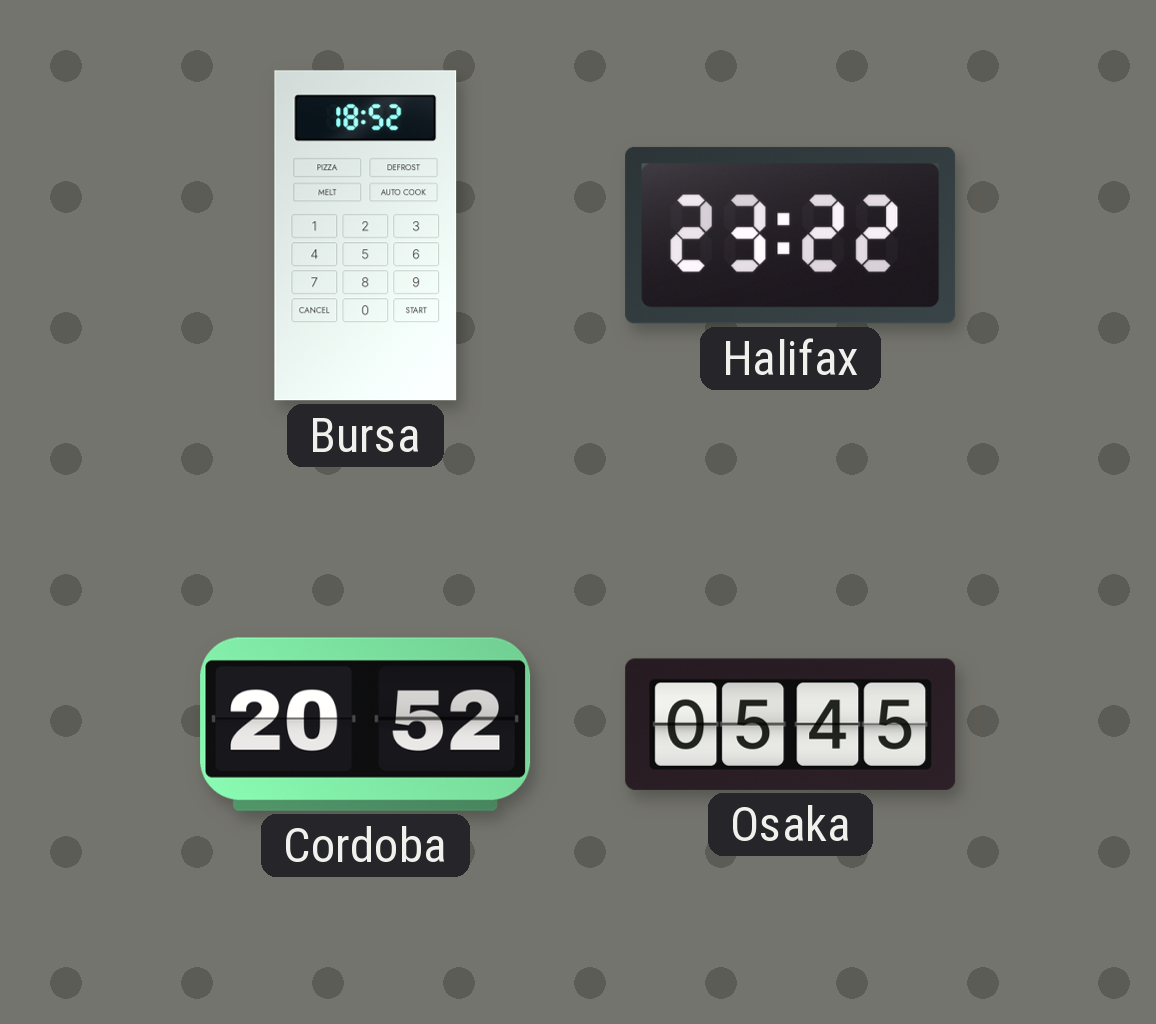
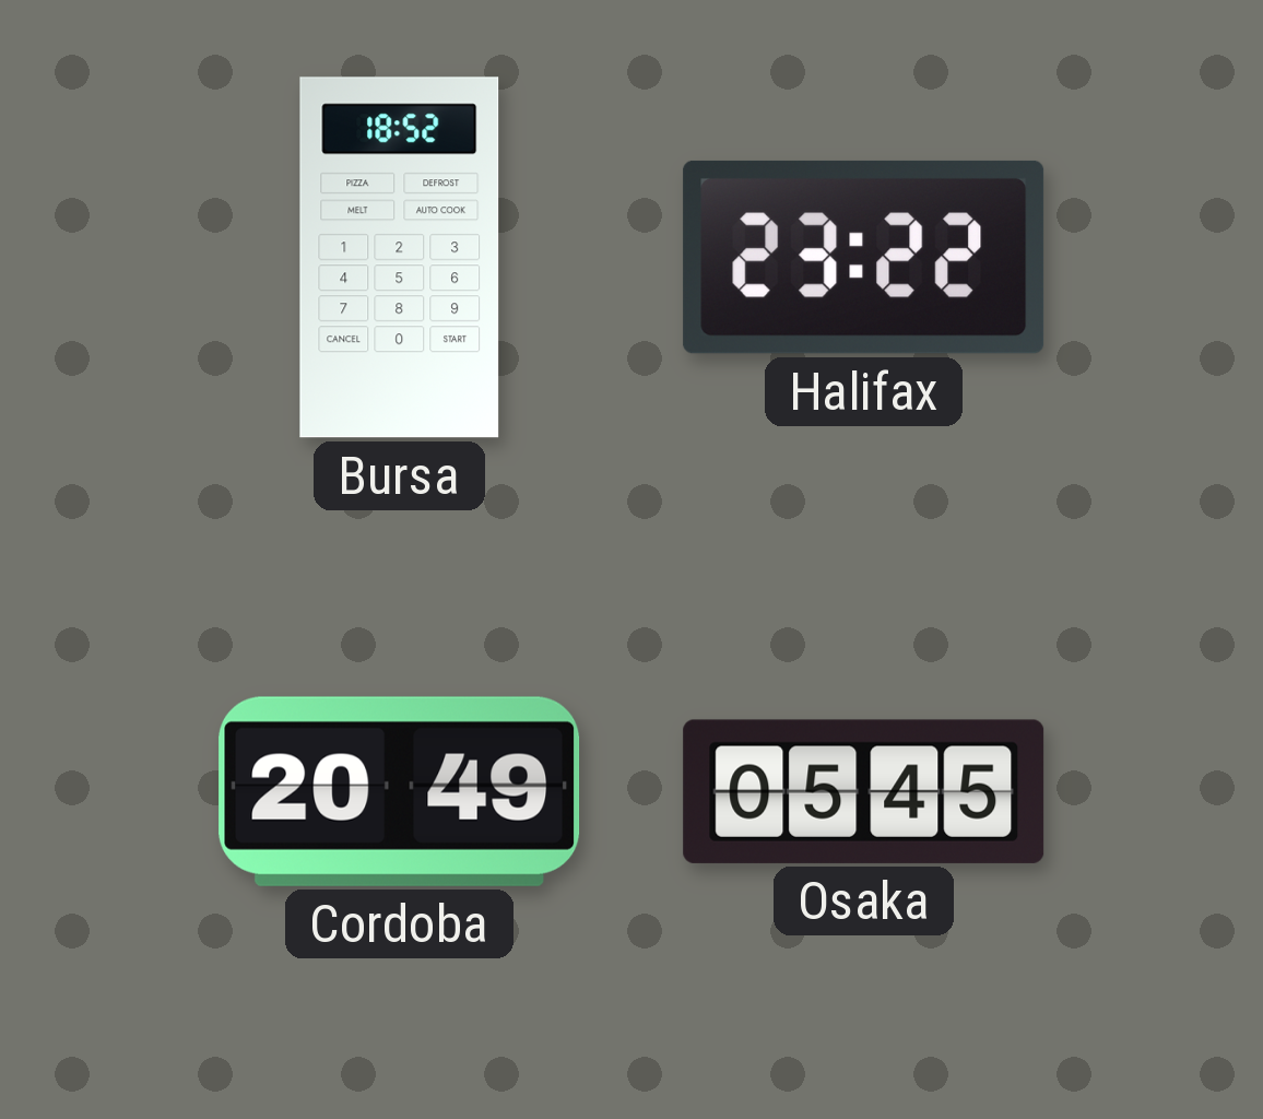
Cordoba: 20:52 -> 20:49 (400, 791)
